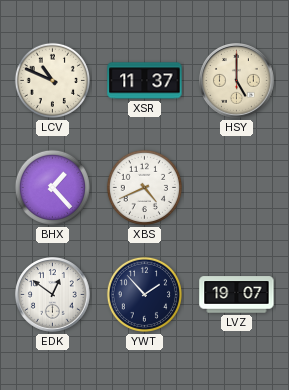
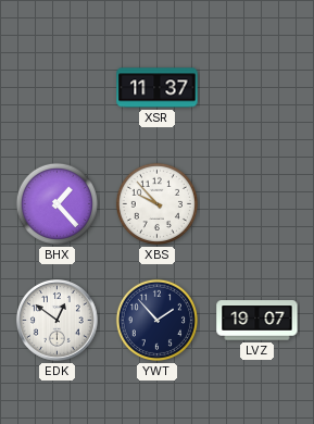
LCV: 10:49 -> none (52, 80)
HSY: 5:00 -> none (237, 81)
XBS: 4:41 -> 9:53 (156, 203)
